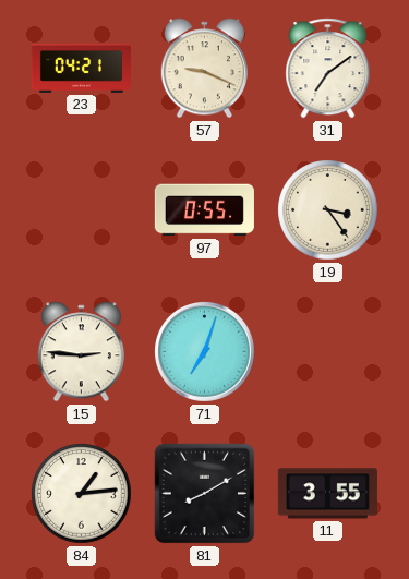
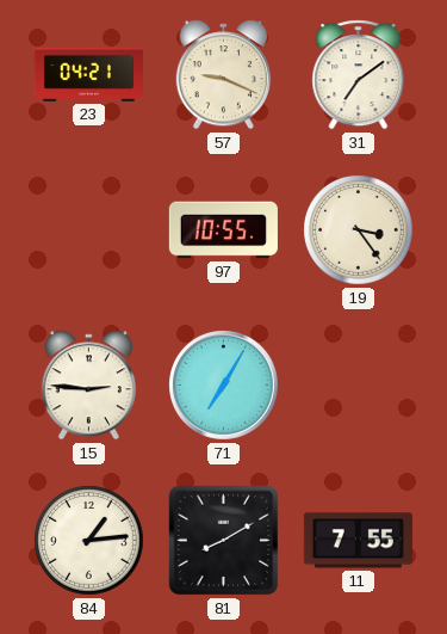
97: 0:55 -> 10:55 (223, 230)
71: 7:03 -> 7:05 (224, 386)
11: 3:55 -> 7:55 (358, 541)
